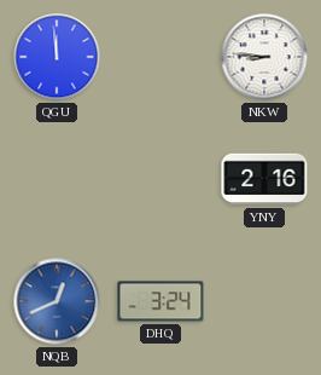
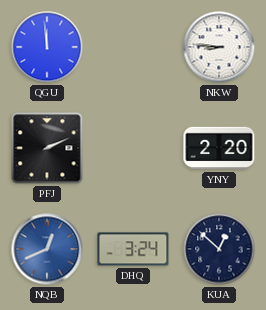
PFJ: none -> 2:11 (47, 148)
YNY: 2:16 -> 2:20 (219, 148)
KUA: none -> 12:52 (219, 249)
